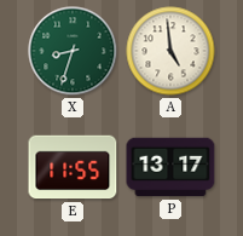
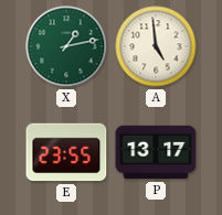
X: 8:33 -> 1:13 (66, 46)
E: 11:55 -> 23:55 (66, 152)
